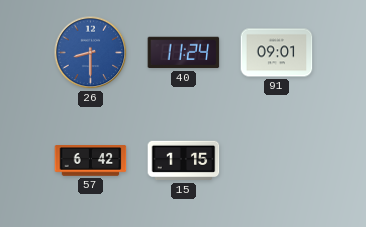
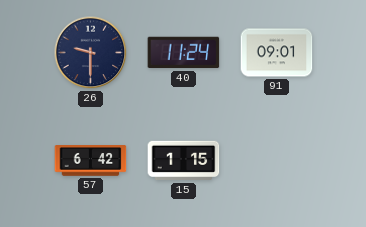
26: 8:30 -> 9:30 (91, 53)
26 dial: blue -> navy (91, 53)
